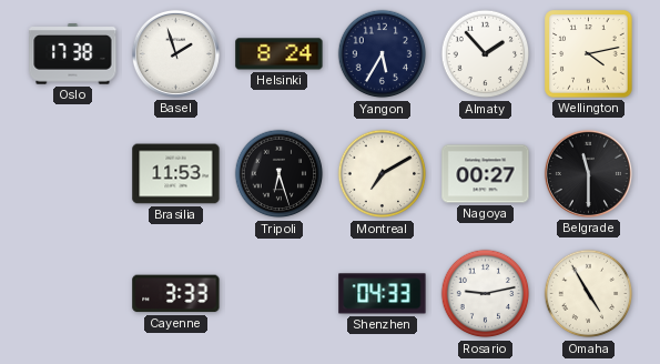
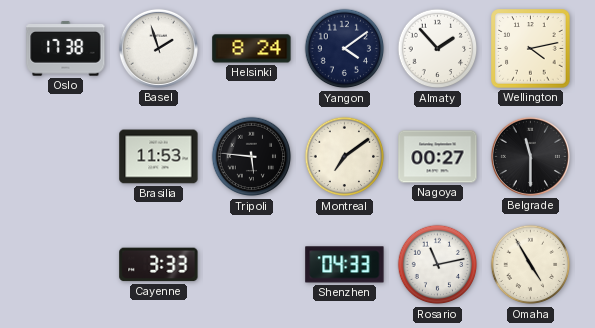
Yangon: 5:35 -> 4:09 (345, 49)
Tripoli: 6:27 -> 5:46 (252, 157)
Montreal: 7:10 -> 7:09 (345, 157)
Rosario: 9:13 -> 11:13 (438, 265)
